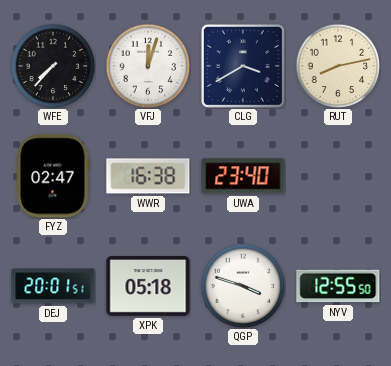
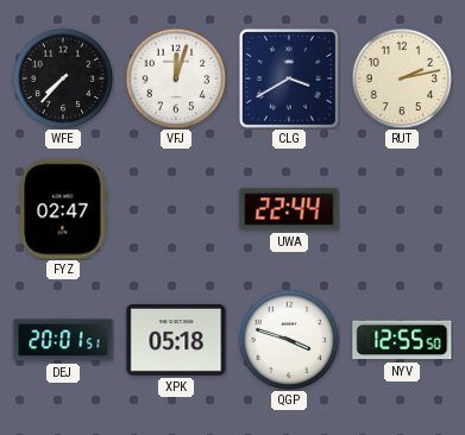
RUT: 8:13 -> 2:13 (402, 78)
WWR: 16:38 -> none (148, 176)
UWA: 23:40 -> 22:44 (289, 209)
